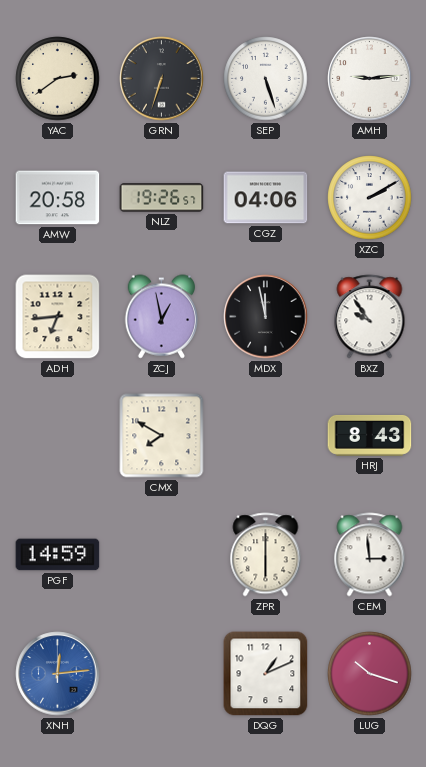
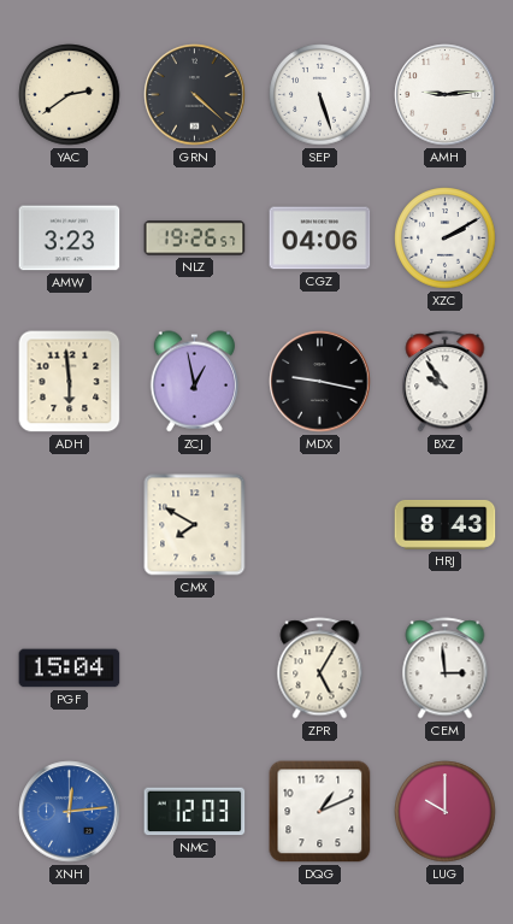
GRN: 6:33 -> 4:22 (195, 95)
AMW: 20:58 -> 3:23 (70, 239)
ADH: 6:44 -> 5:59 (70, 382)
MDX: 11:58 -> 9:17 (320, 382)
PGF: 14:59 -> 15:04 (70, 669)
ZPR: 6:00 -> 5:05 (320, 669)
NMC: none -> 12:03 (195, 812)
LUG: 10:18 -> 10:00 (446, 812)
